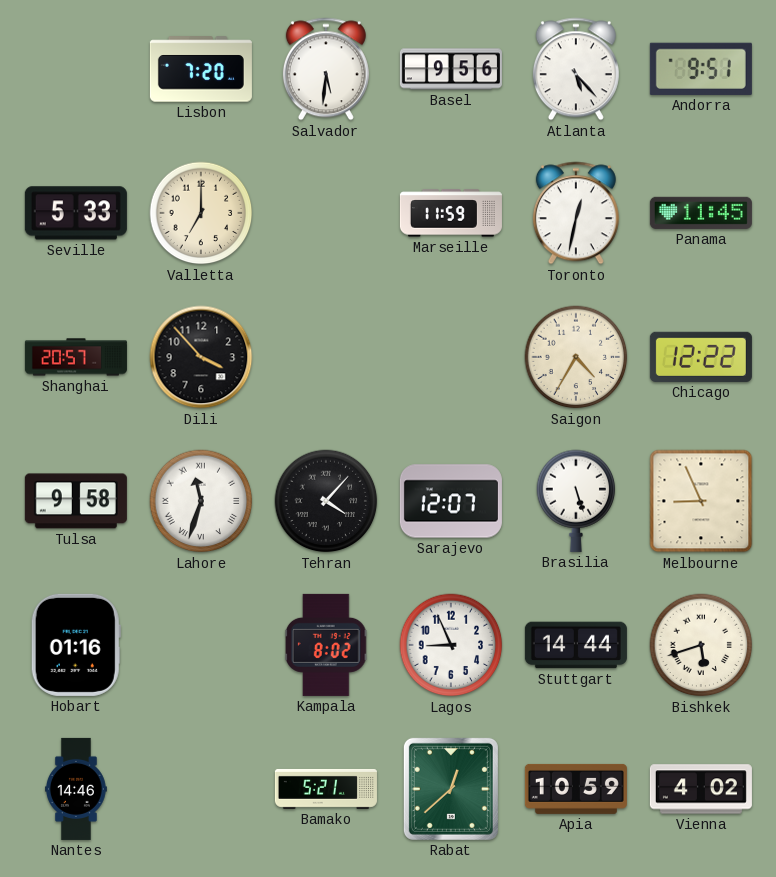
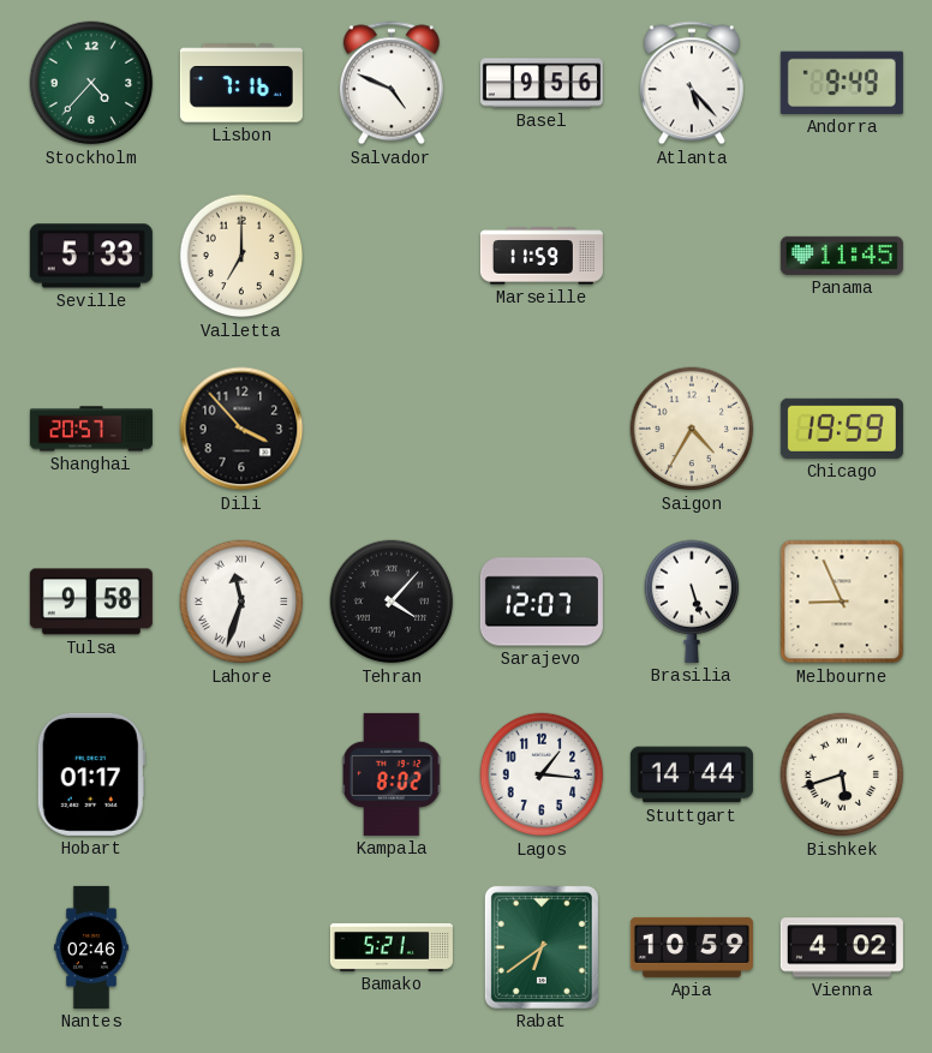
Stockholm: none -> 4:37 (91, 83)
Lisbon: 7:20 -> 7:16 (241, 83)
Salvador: 5:31 -> 4:49 (392, 83)
Andorra: 9:51 -> 9:49 (842, 83)
Toronto: 12:32 -> none (576, 213)
Chicago: 12:22 -> 19:59 (842, 429)
Hobart: 01:16 -> 01:17 (91, 774)
Lagos: 8:56 -> 1:16 (542, 774)
Nantes: 14:46 -> 02:46 (91, 947)
Rabat: 12:38 -> 6:39 (542, 947)
